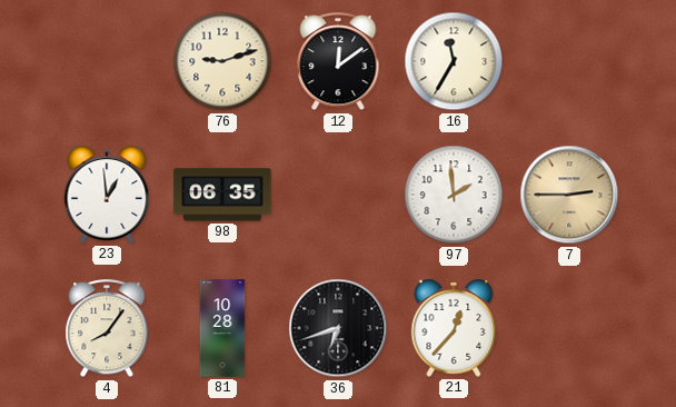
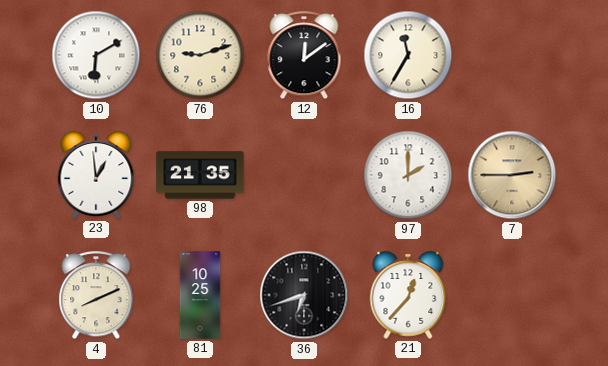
10: none -> 6:10 (96, 55)
98: 06:35 -> 21:35 (200, 175)
97: 1:59 -> 2:00 (408, 175)
4: 8:06 -> 8:11 (96, 296)
81: 10:28 -> 10:25 (200, 295)
